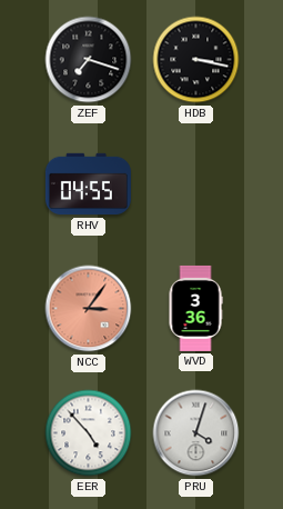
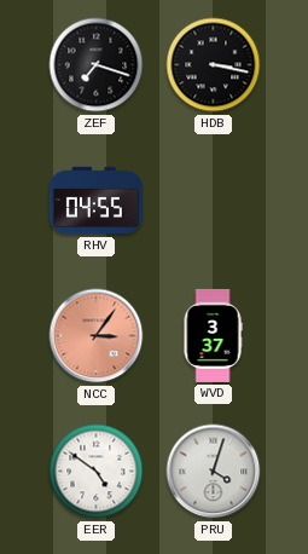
WVD: 3:36 -> 3:37 (213, 335)
EER: 4:53 -> 4:51 (97, 472)
